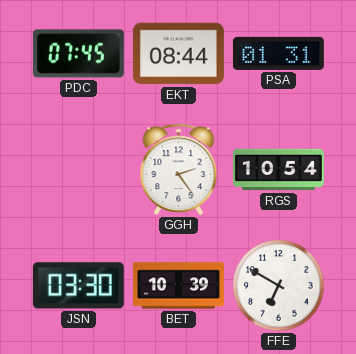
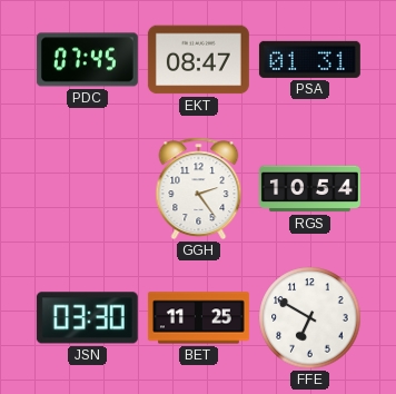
EKT: 08:44 -> 08:47 (198, 60)
BET: 10:39 -> 11:25 (198, 318)
